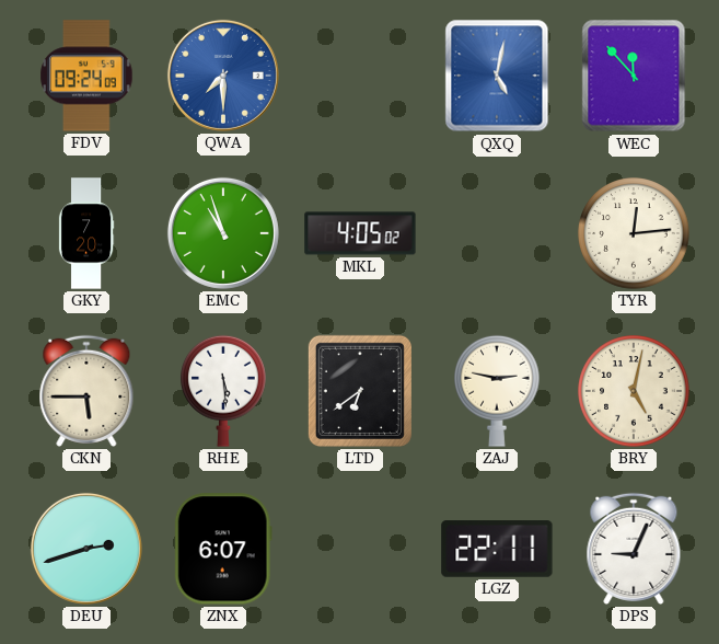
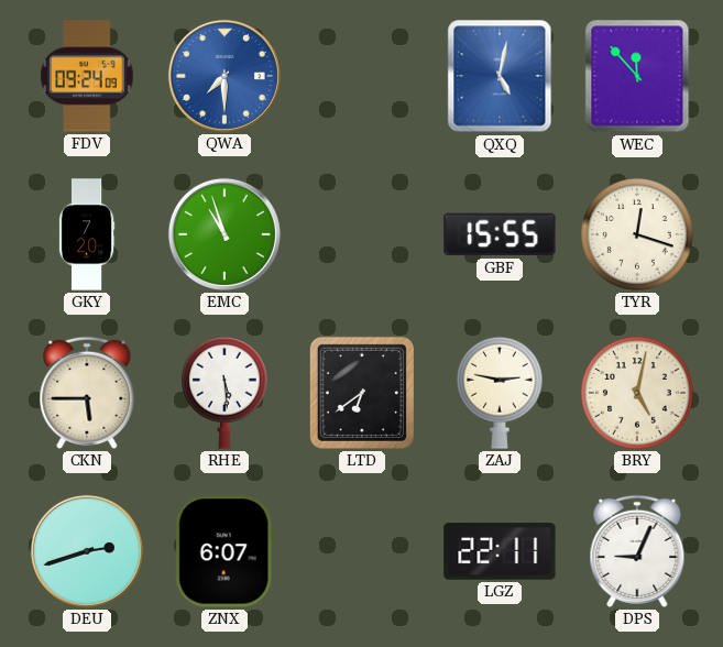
MKL: 4:05 -> none (360, 233)
GBF: none -> 15:55 (500, 234)
TYR: 12:14 -> 12:18 (637, 234)
